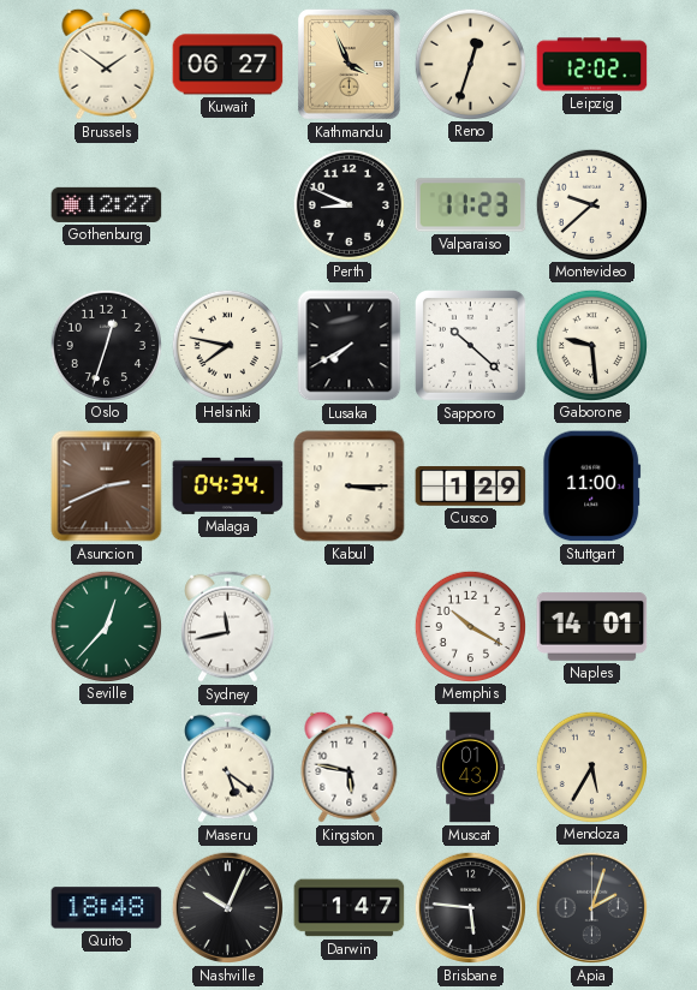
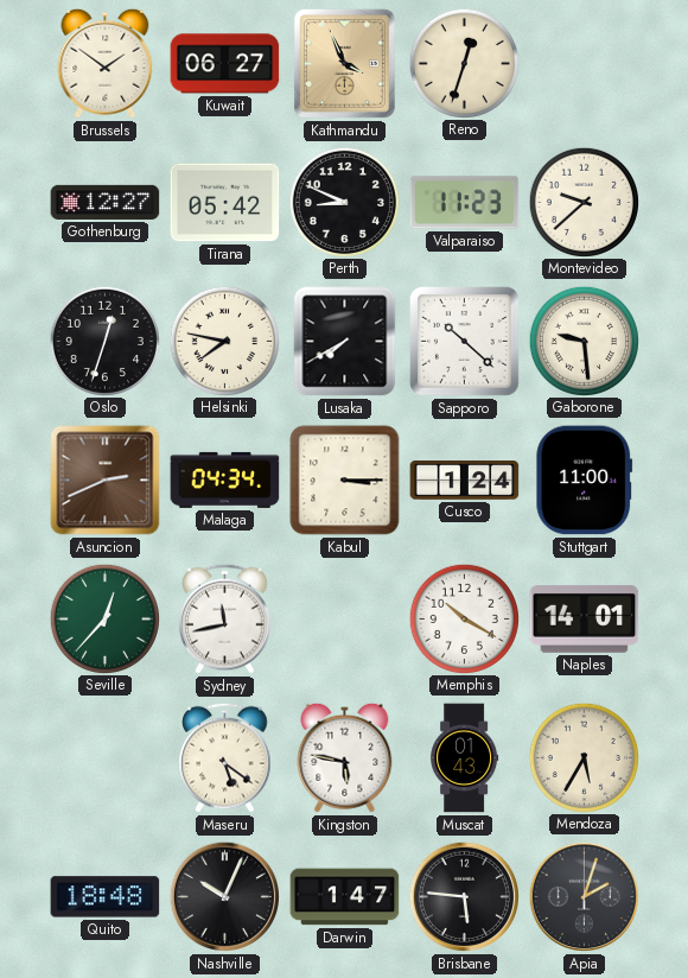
Leipzig: 12:02 -> none (592, 65)
Tirana: none -> 05:42 (225, 203)
Cusco: 1:29 -> 1:24 (465, 481)
